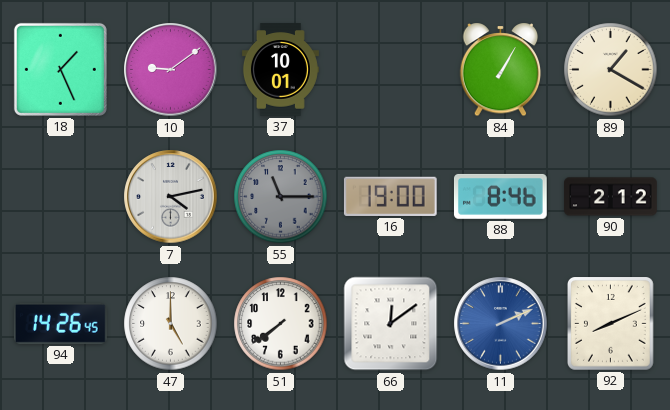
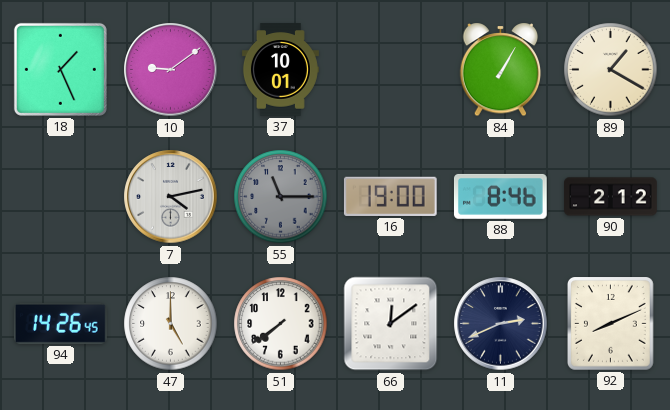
11: 2:11 -> 2:41 (501, 324)
11 dial: blue -> navy (501, 324)
